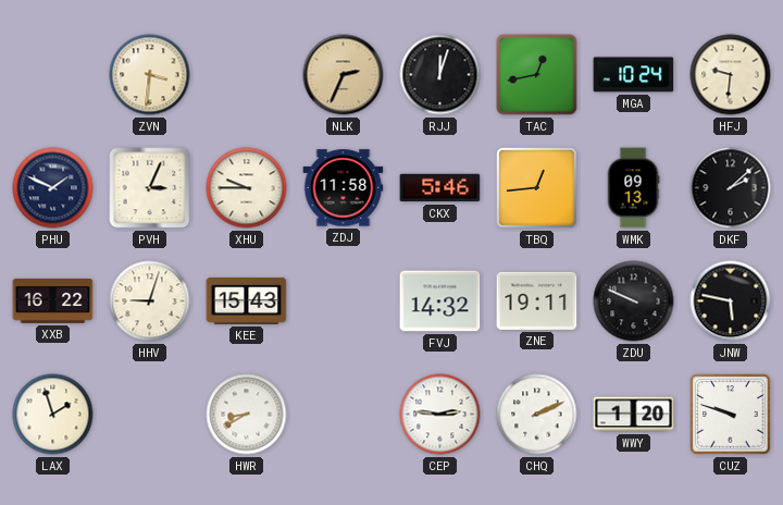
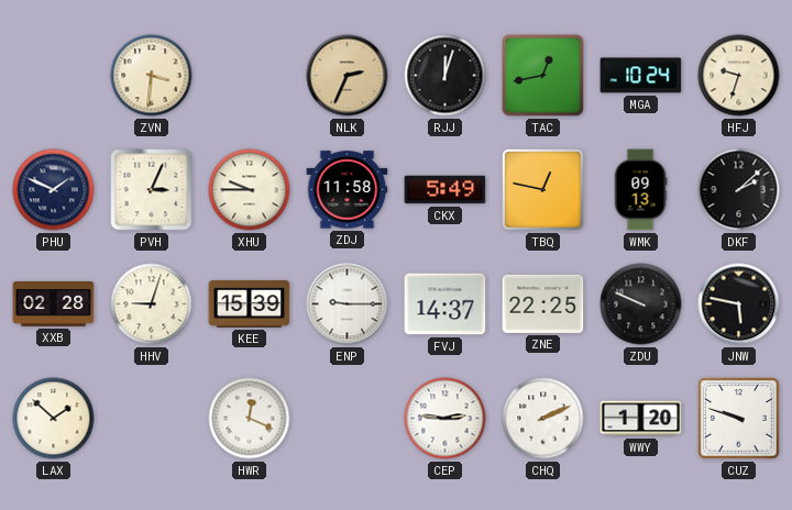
HFJ: 9:31 -> 9:33 (739, 76)
CKX: 5:46 -> 5:49 (446, 190)
TBQ: 12:44 -> 12:47 (543, 190)
XXB: 16:22 -> 02:28 (54, 303)
KEE: 15:43 -> 15:39 (250, 303)
ENP: none -> 9:15 (348, 304)
FVJ: 14:32 -> 14:37 (446, 304)
ZNE: 19:11 -> 22:25 (543, 303)
LAX: 1:57 -> 1:52 (54, 419)
HWR: 8:40 -> 12:19 (250, 419)
